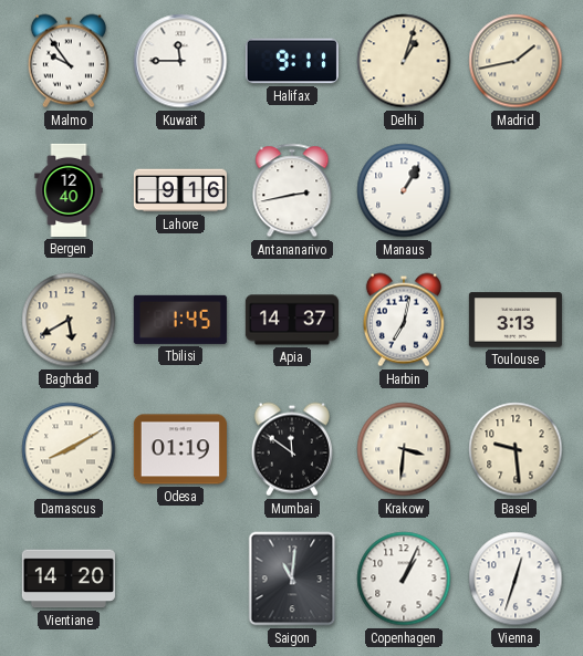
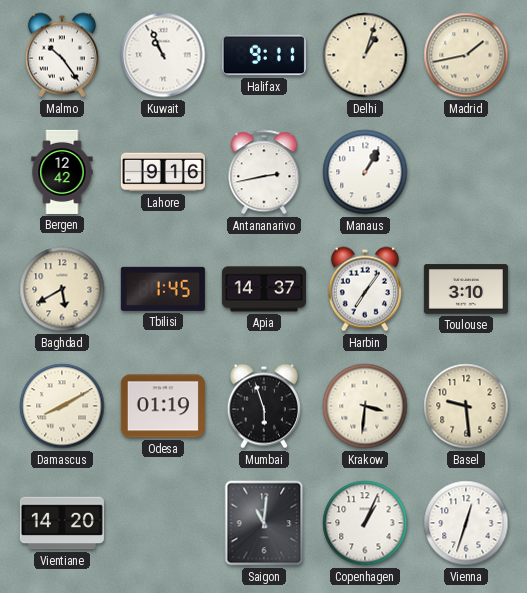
Malmo: 9:54 -> 10:24 (62, 55)
Kuwait: 11:45 -> 10:56 (163, 55)
Bergen: 12:40 -> 12:42 (62, 172)
Harbin: 7:02 -> 7:06 (365, 289)
Toulouse: 3:13 -> 3:10 (466, 289)
Mumbai: 11:51 -> 5:57 (264, 406)
